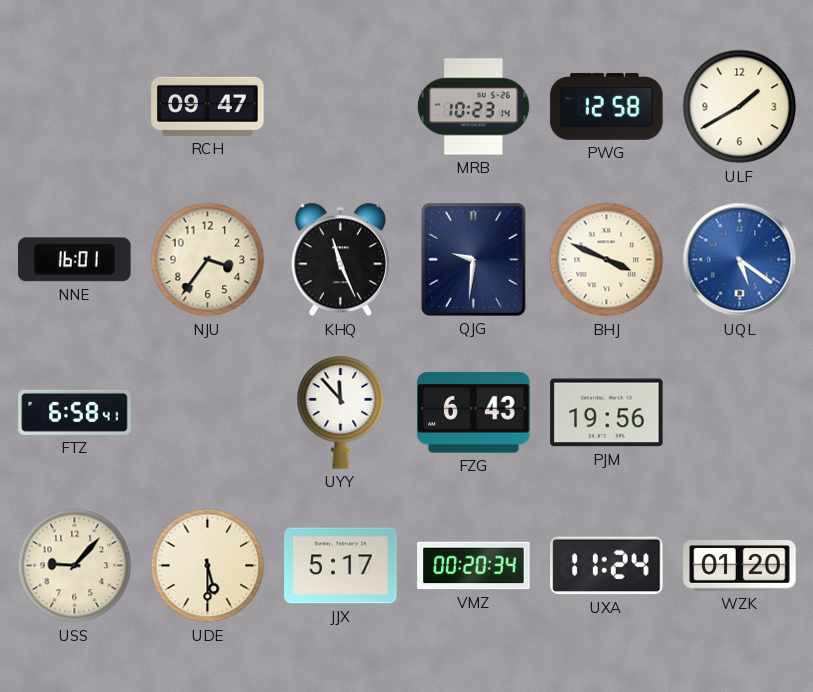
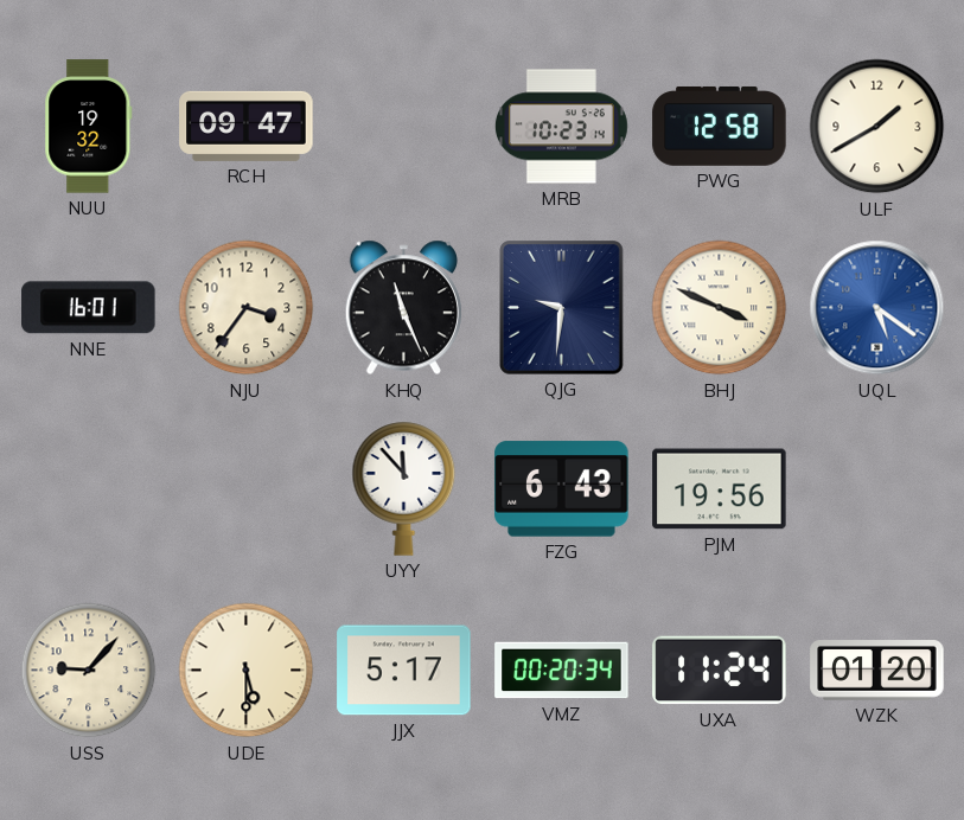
NUU: none -> 19:32 (89, 127)
FTZ: 6:58 -> none (75, 412)
